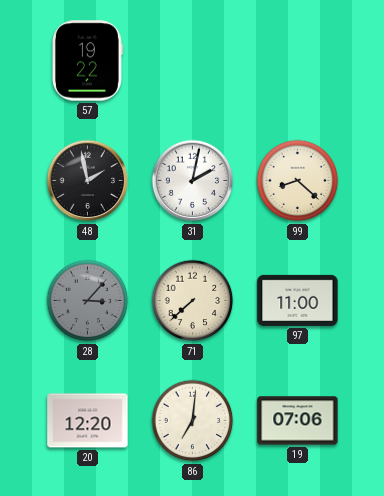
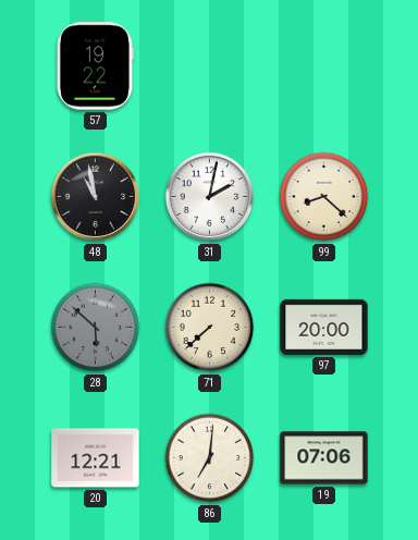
48: 1:58 -> 10:58 (96, 197)
28: 3:07 -> 5:52 (96, 328)
97: 11:00 -> 20:00 (324, 327)
20: 12:20 -> 12:21 (96, 458)
